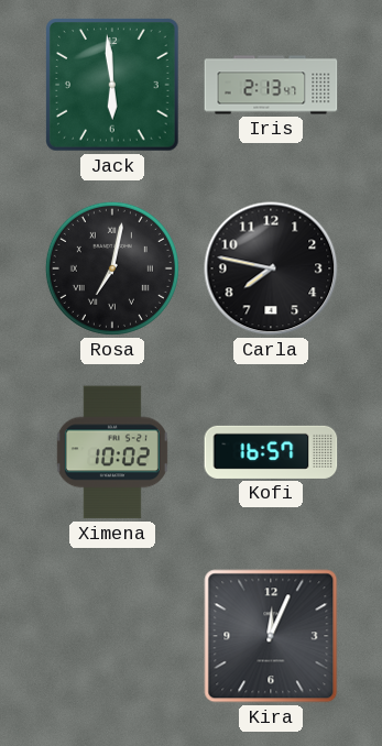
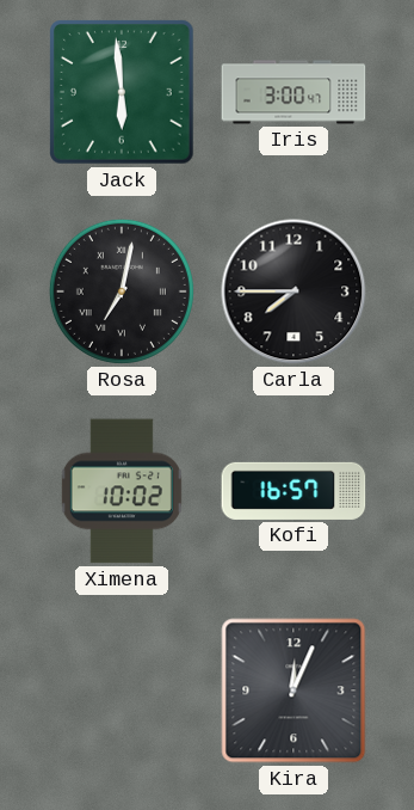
Iris: 2:13 -> 3:00 (293, 92)
Carla: 7:47 -> 7:45 (293, 292)
